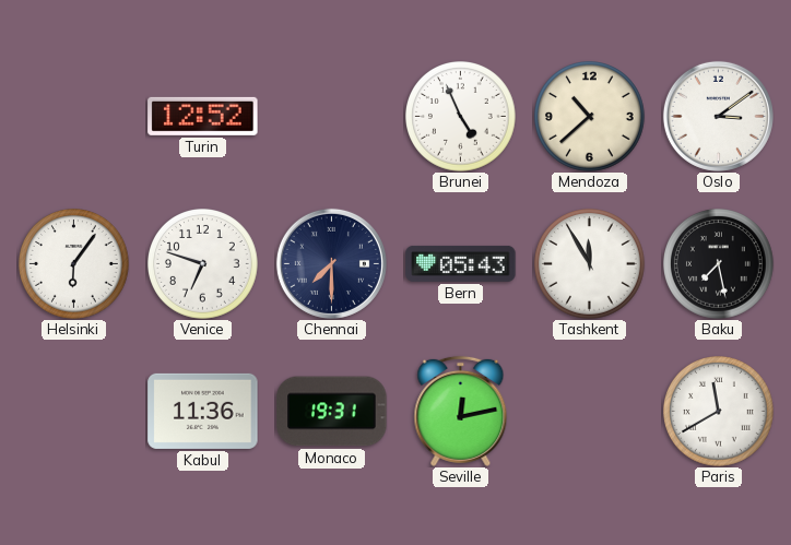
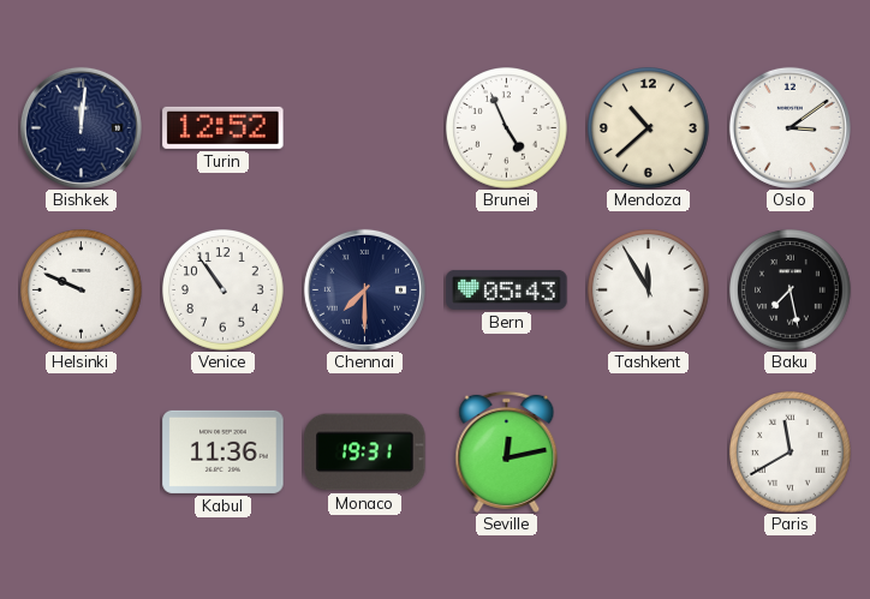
Bishkek: none -> 12:01 (81, 127)
Helsinki: 6:06 -> 9:49 (82, 290)
Venice: 6:48 -> 10:54 (224, 290)
